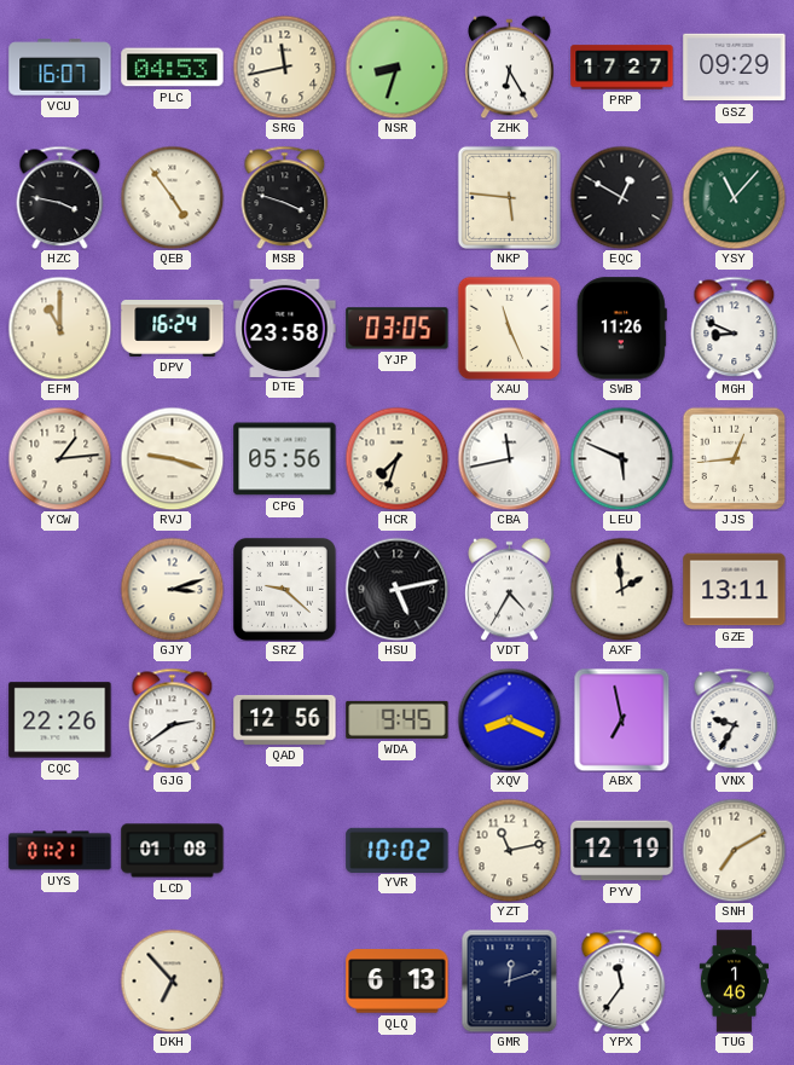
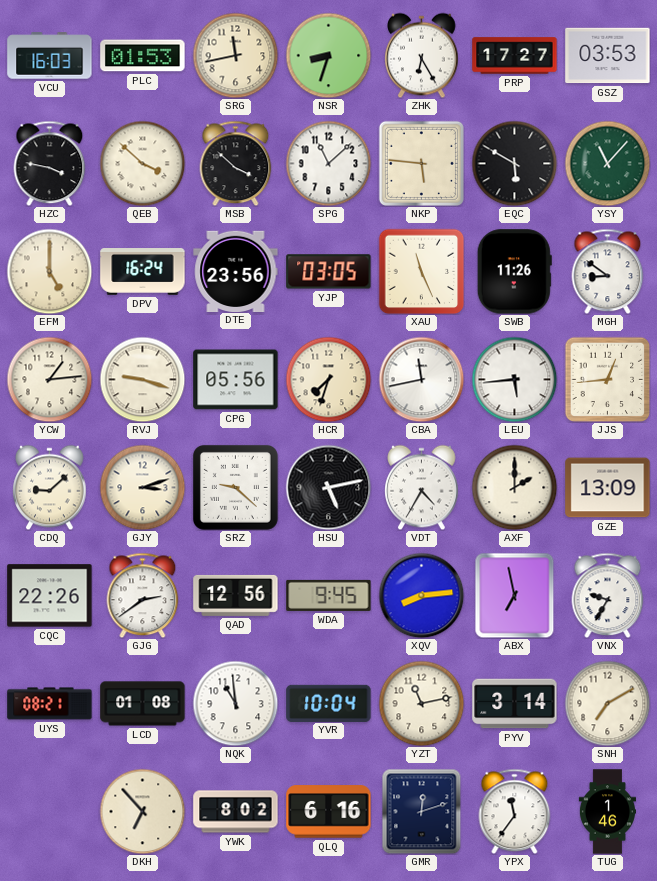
VCU: 16:07 -> 16:03 (50, 56)
PLC: 04:53 -> 01:53 (143, 56)
GSZ: 09:29 -> 03:53 (608, 56)
QEB: 4:54 -> 3:52 (142, 163)
MSB: 3:48 -> 3:52 (236, 163)
SPG: none -> 11:08 (328, 163)
EQC: 12:50 -> 5:50 (514, 163)
EFM: 11:00 -> 5:00 (49, 271)
DTE: 23:58 -> 23:56 (236, 271)
MGH: 8:49 -> 8:51 (608, 271)
LEU: 5:49 -> 5:44 (514, 379)
CDQ: none -> 9:08 (50, 487)
AXF: 1:59 -> 2:00 (514, 487)
GZE: 13:11 -> 13:09 (608, 488)
XQV: 8:19 -> 8:14 (421, 595)
UYS: 01:21 -> 08:21 (50, 704)
NQK: none -> 10:59 (235, 703)
YVR: 10:02 -> 10:04 (329, 703)
PYV: 12:19 -> 3:14 (515, 704)
YWK: none -> 8:02 (236, 812)
QLQ: 6:13 -> 6:16 (329, 812)
